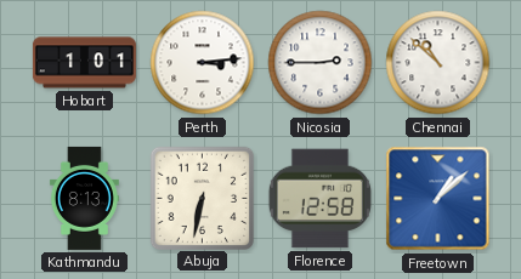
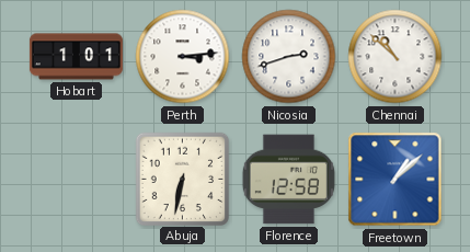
Nicosia: 2:45 -> 2:42 (289, 57)
Kathmandu: 8:13 -> none (84, 198)
